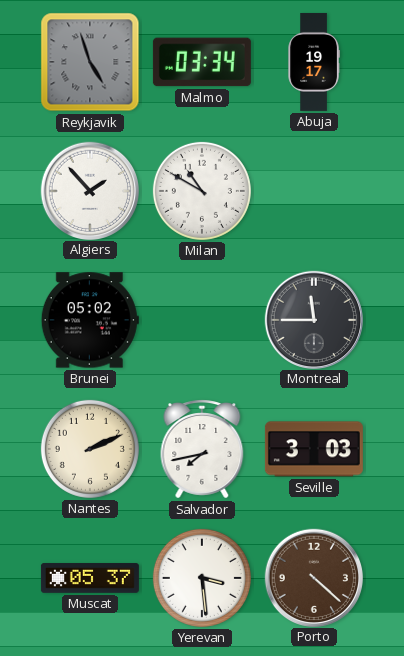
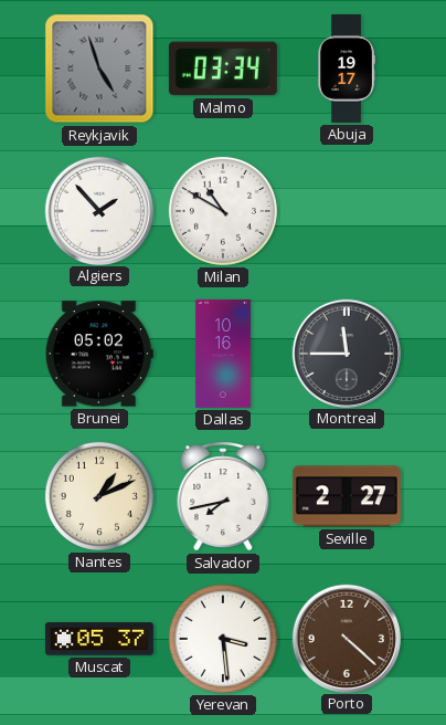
Dallas: none -> 10:16 (223, 354)
Nantes: 2:11 -> 1:11 (99, 496)
Seville: 3:03 -> 2:27 (347, 496)
